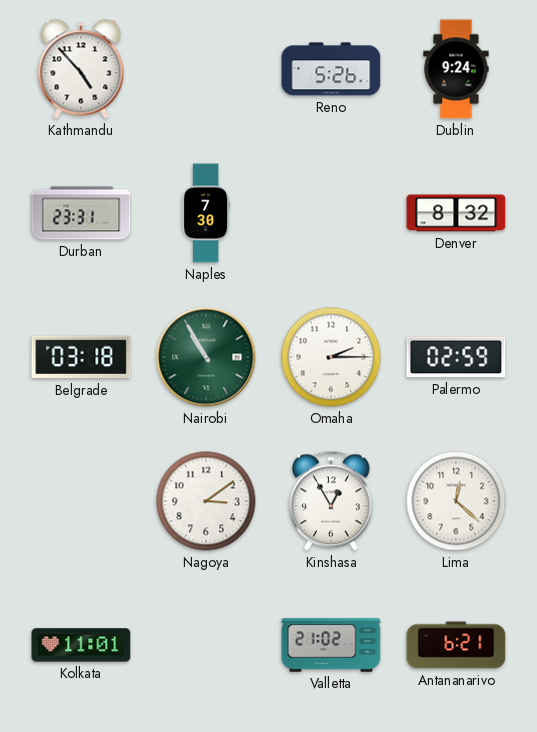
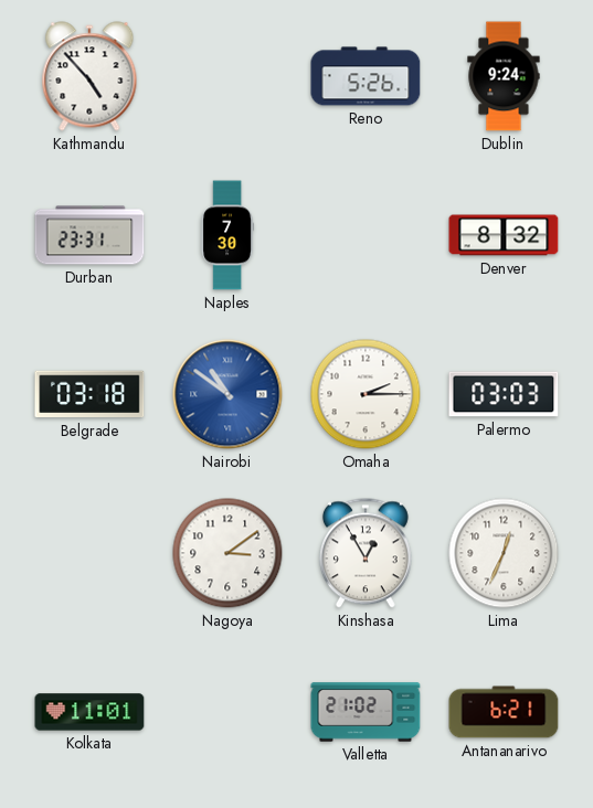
Nairobi: 10:55 -> 10:51 (227, 394)
Nairobi dial: green -> blue (227, 394)
Palermo: 02:59 -> 03:03 (504, 394)
Lima: 12:22 -> 12:34 (504, 553)
